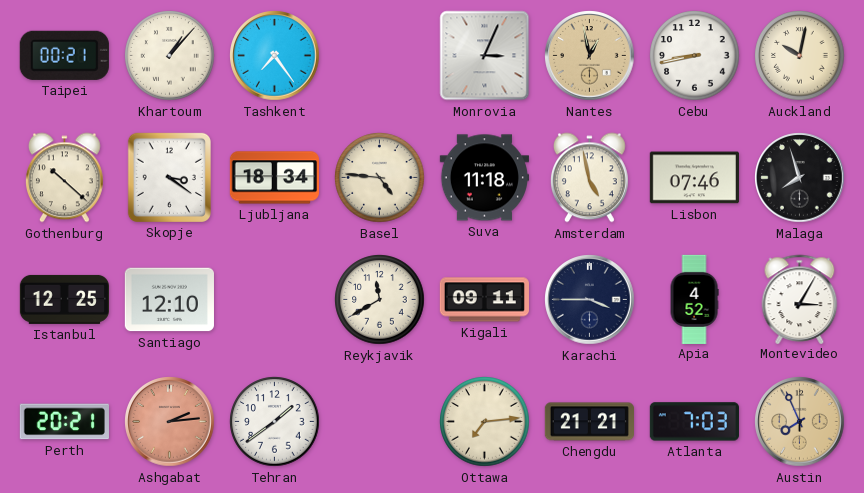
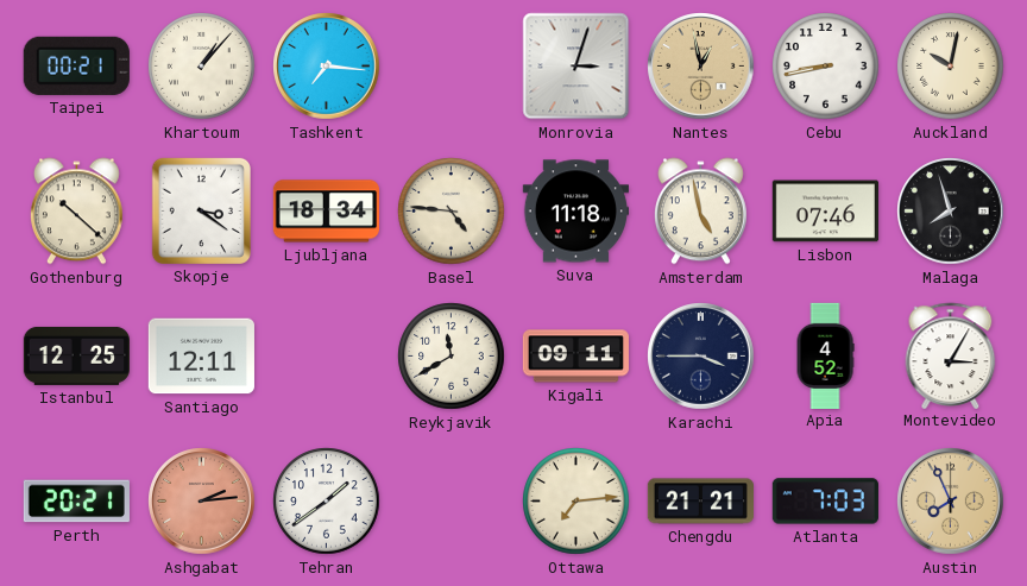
Tashkent: 7:24 -> 7:16 (327, 67)
Monrovia: 3:04 -> 3:03 (576, 67)
Santiago: 12:10 -> 12:11 (201, 357)
